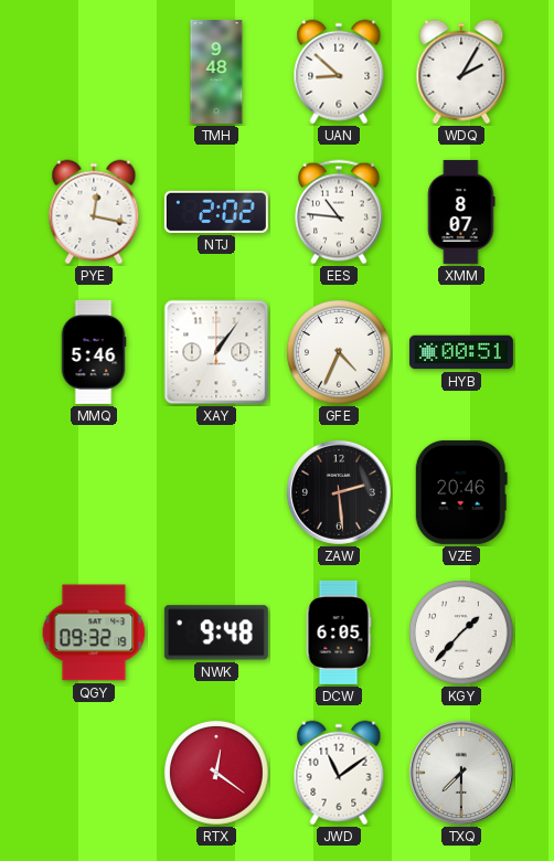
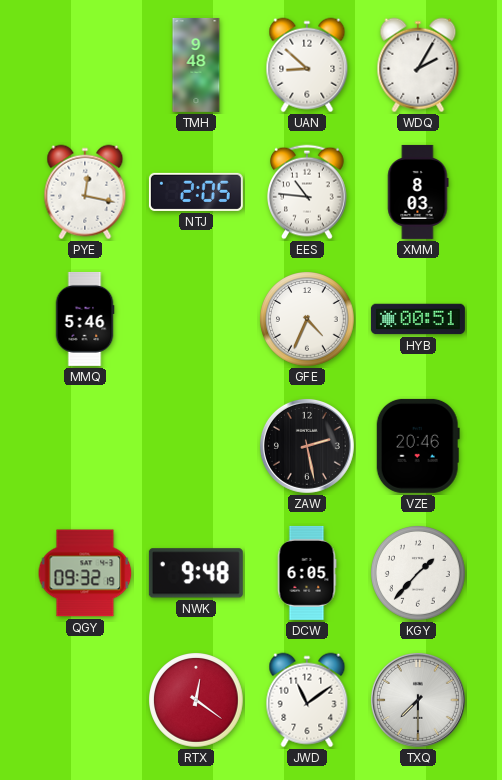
NTJ: 2:02 -> 2:05 (196, 192)
XMM: 8:07 -> 8:03 (418, 192)
XAY: 1:06 -> none (216, 352)
ZAW: 2:29 -> 2:28 (307, 446)
